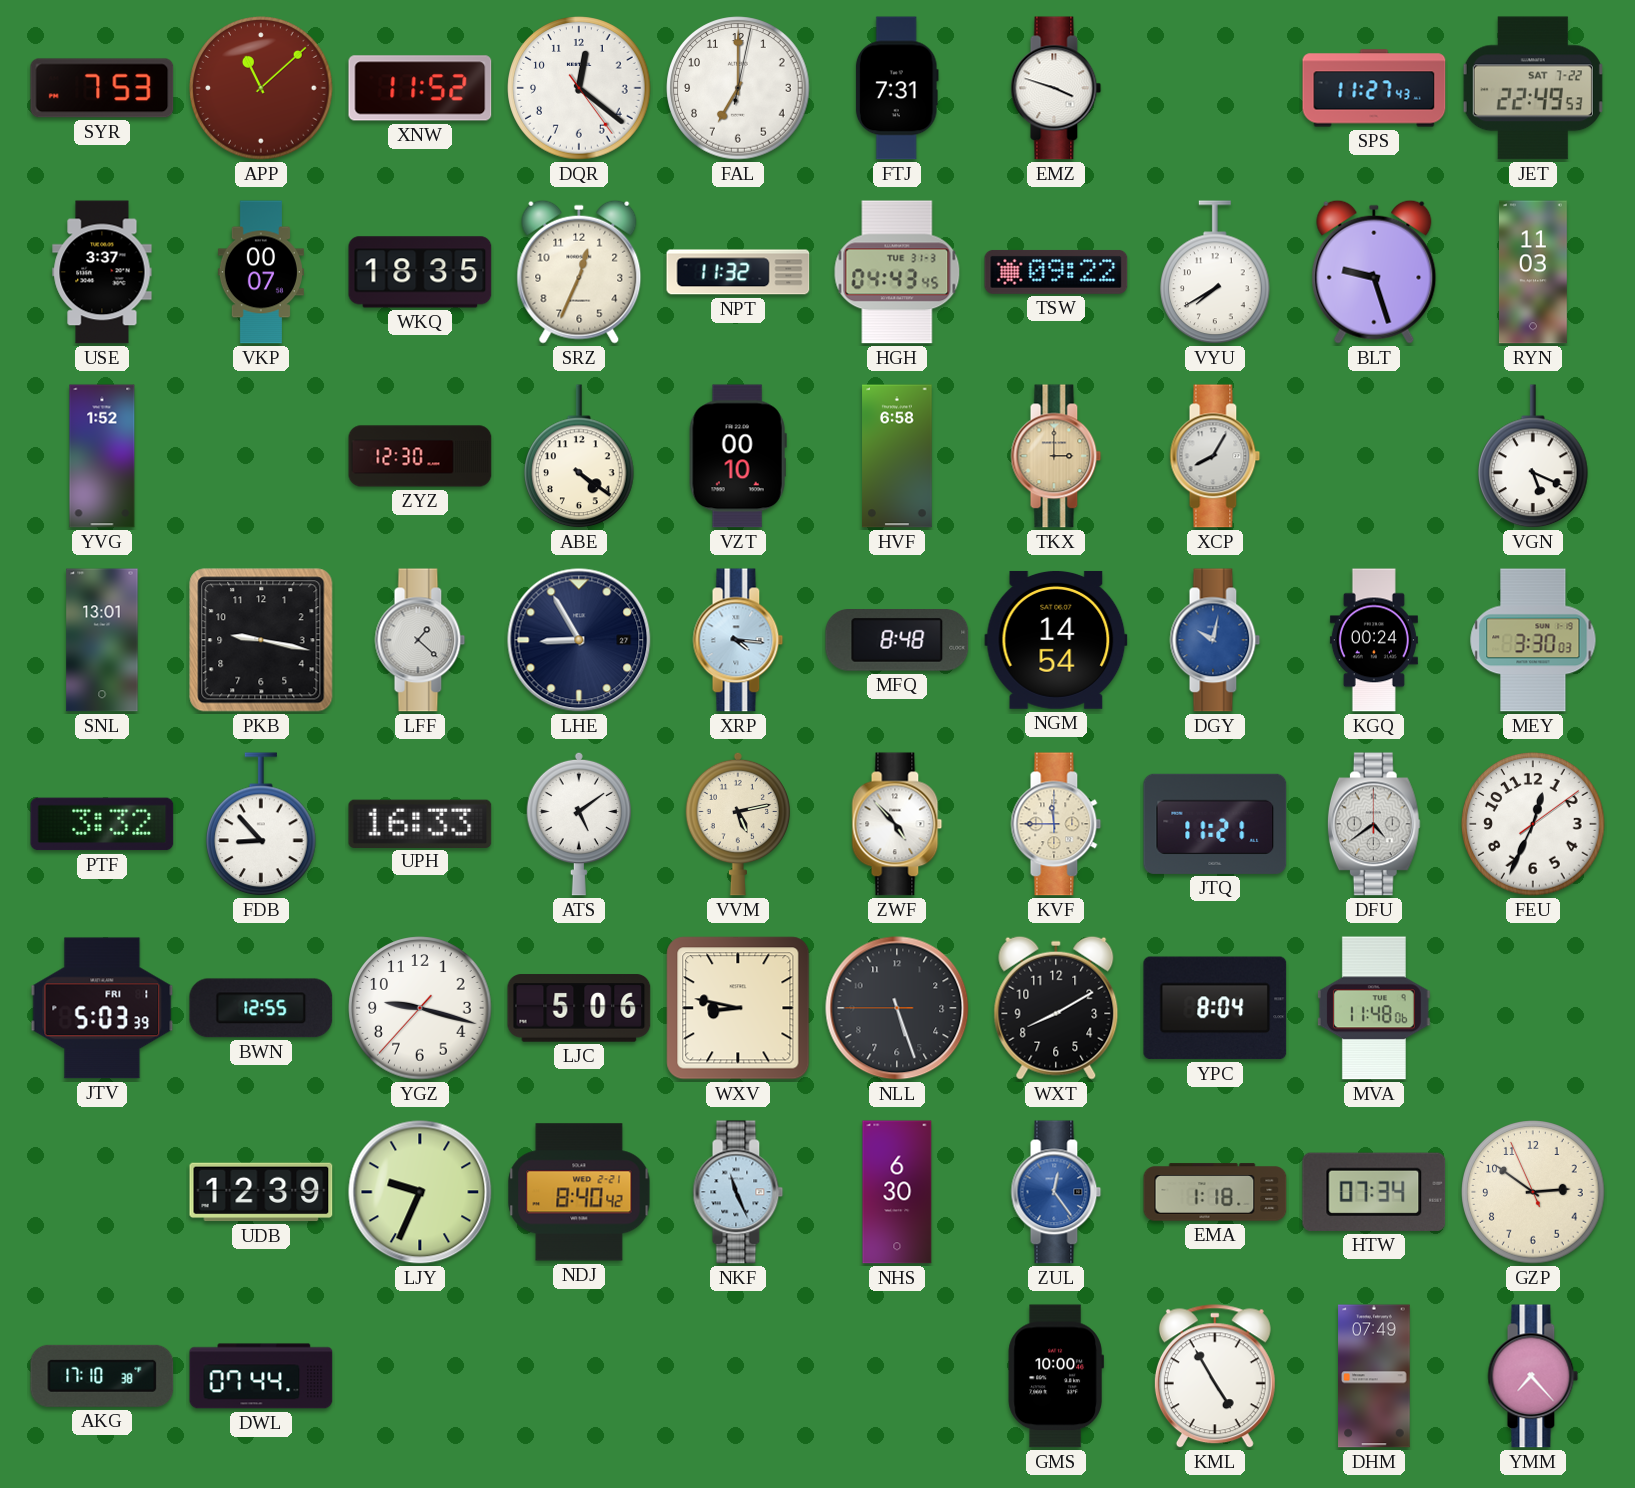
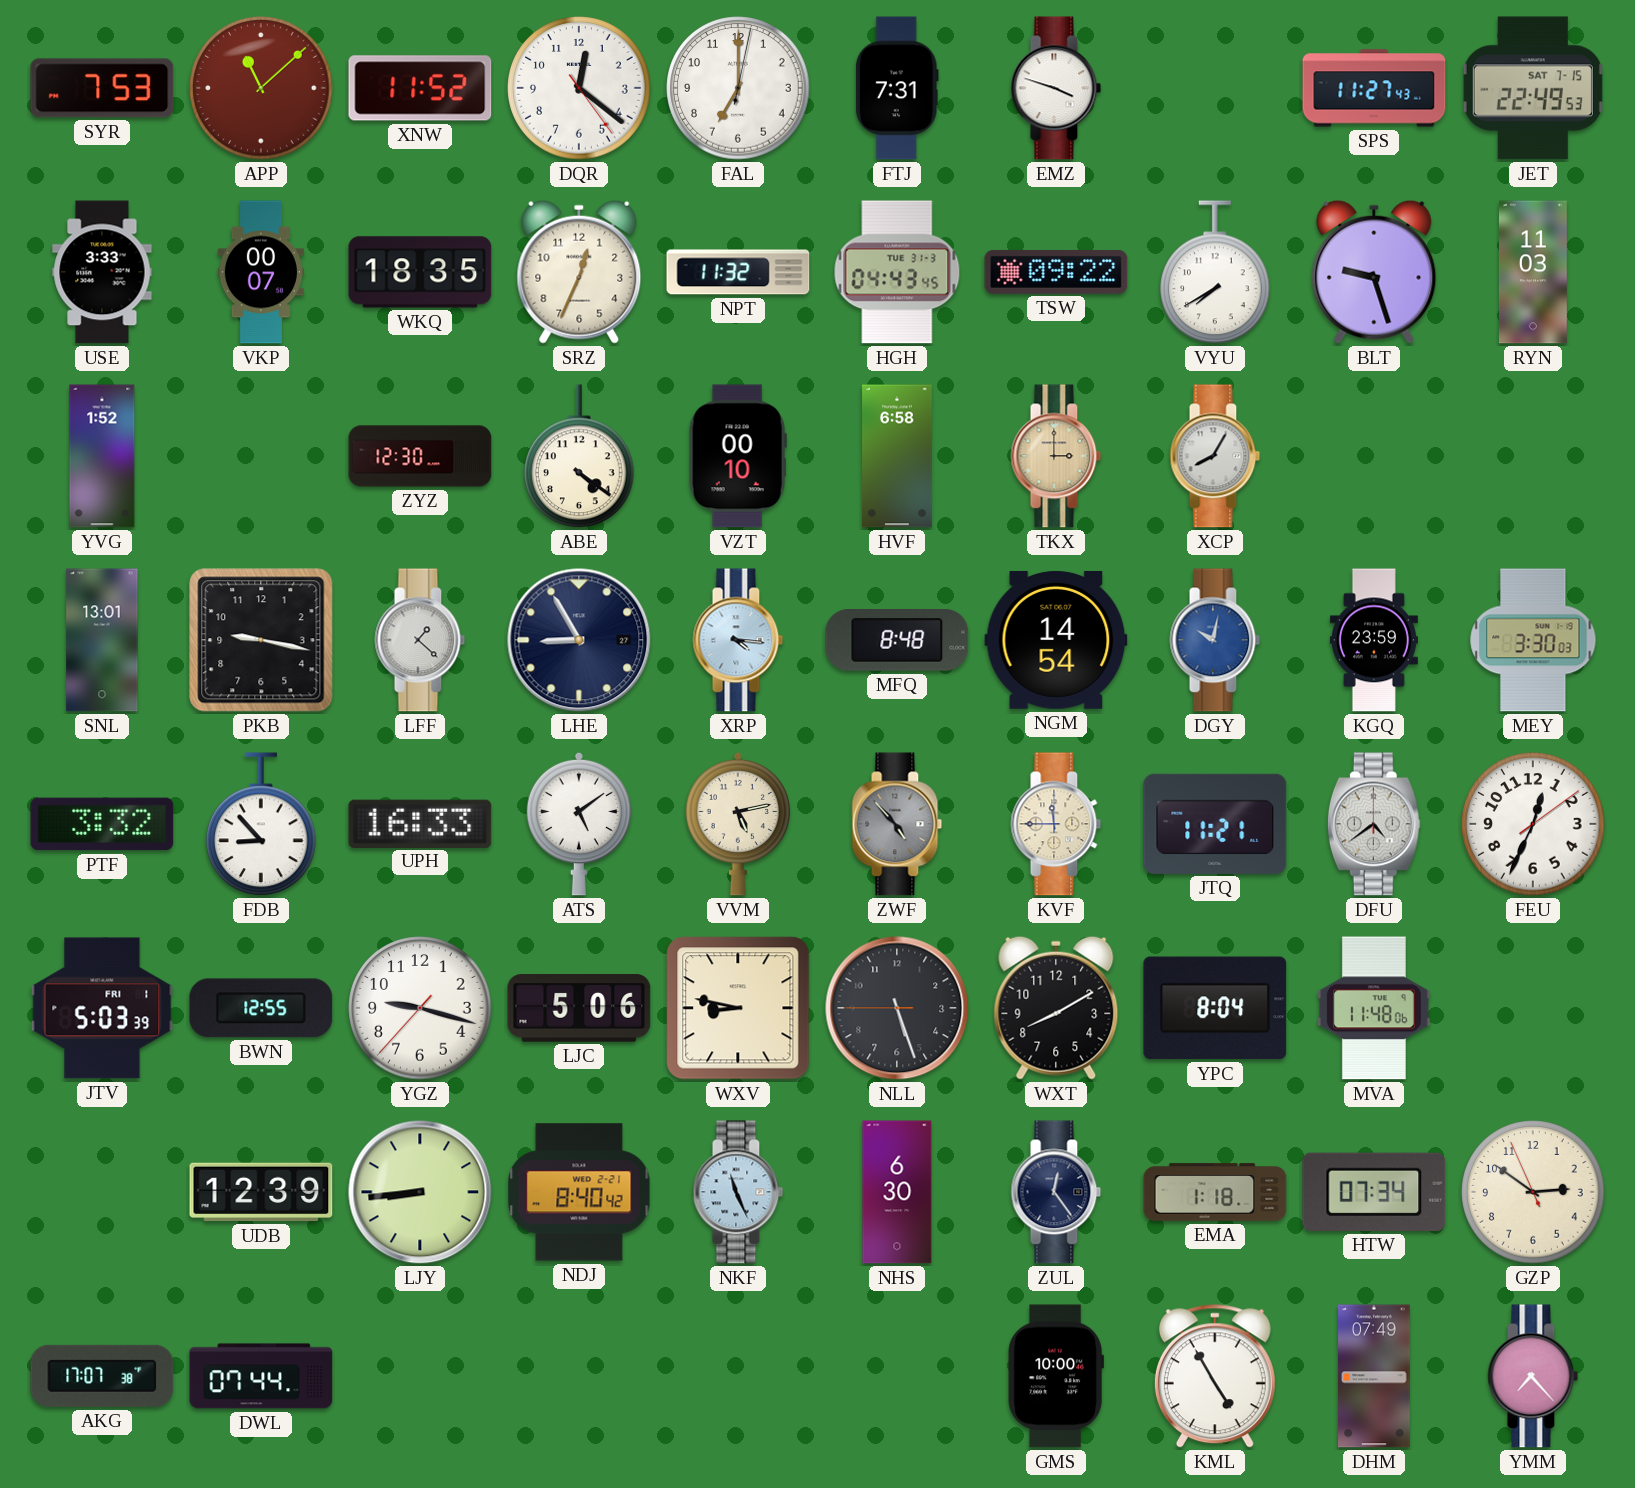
JET date: SAT 7-22 -> SAT 7-15 (1533, 88)
USE: 3:37 -> 3:33 (102, 272)
VGN: 5:19 -> none (1534, 457)
KGQ: 00:24 -> 23:59 (1374, 640)
ZWF dial: white -> grey (897, 824)
LJY: 9:34 -> 8:44 (420, 1192)
ZUL dial: blue -> navy (1056, 1192)
AKG: 17:10 -> 17:07 (102, 1376)
